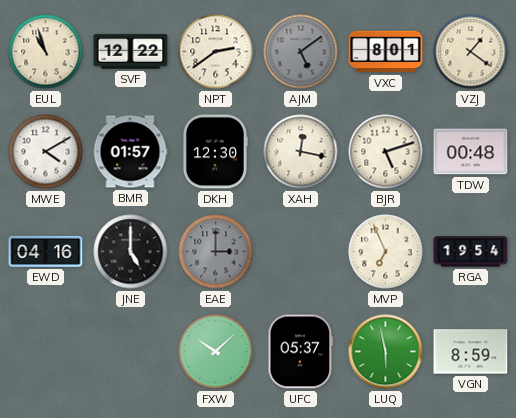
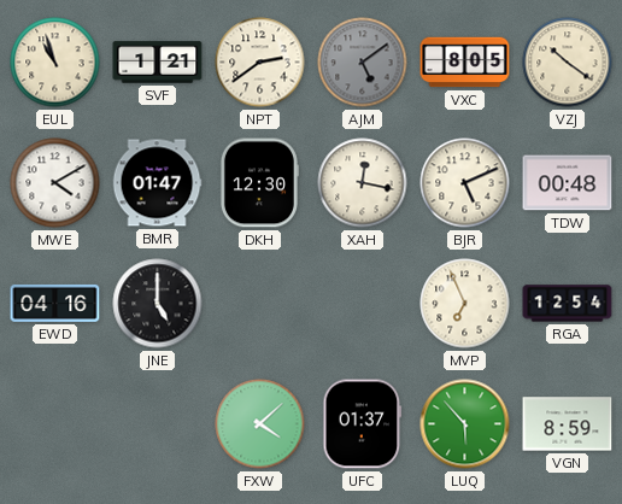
SVF: 12:22 -> 1:21 (158, 63)
VXC: 8:01 -> 8:05 (465, 63)
VZJ: 1:21 -> 10:21 (568, 63)
BMR: 01:57 -> 01:47 (157, 183)
BJR: 5:12 -> 5:11 (465, 183)
EAE: 3:00 -> none (216, 252)
RGA: 19:54 -> 12:54 (568, 304)
FXW: 10:08 -> 4:08 (260, 424)
UFC: 05:37 -> 01:37 (363, 424)
LUQ: 5:58 -> 5:53 (465, 424)
